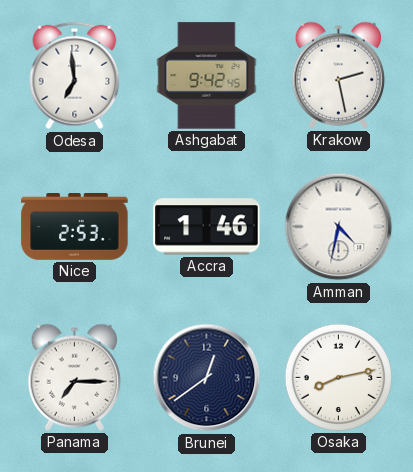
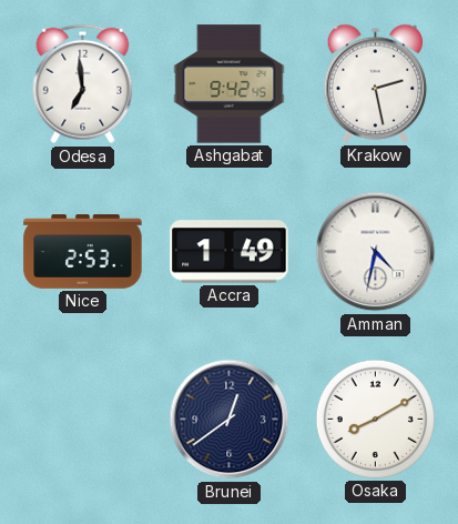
Accra: 1:46 -> 1:49 (230, 252)
Panama: 7:15 -> none (75, 377)
Osaka: 8:13 -> 8:10 (375, 419)
